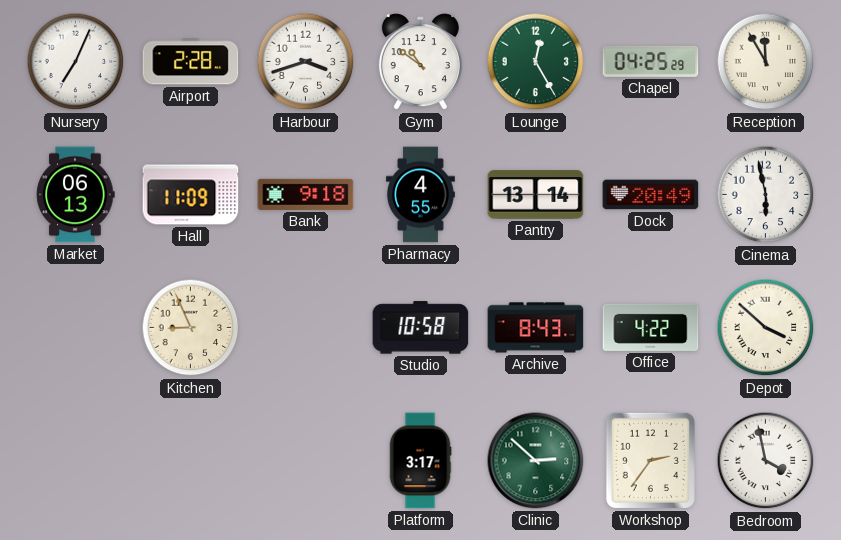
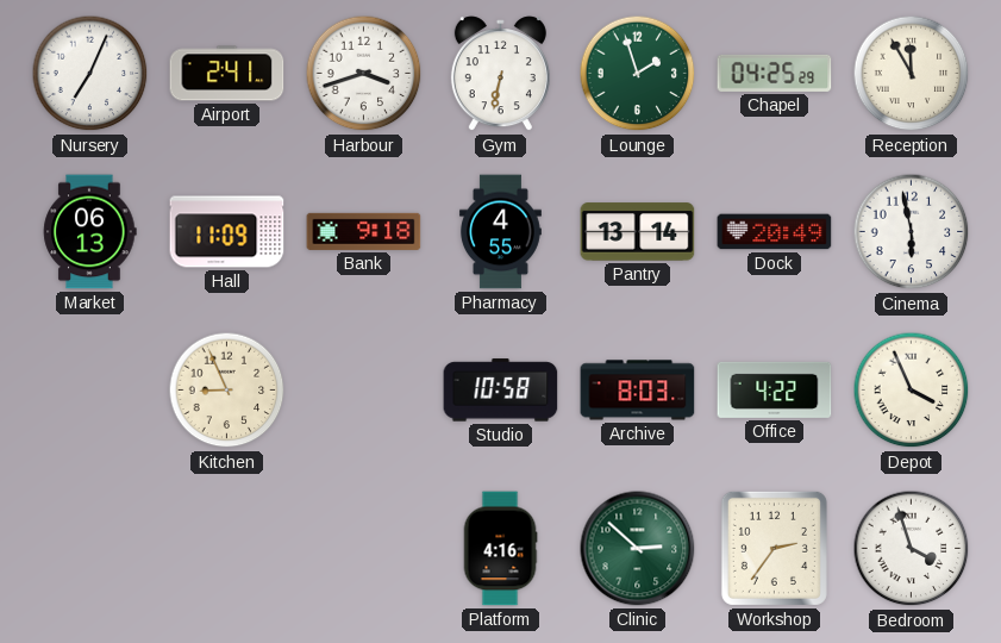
Airport: 2:28 -> 2:41 (227, 74)
Gym: 10:51 -> 6:32 (500, 74)
Lounge: 12:25 -> 1:57 (638, 74)
Archive: 8:43 -> 8:03 (638, 391)
Depot: 3:52 -> 3:56 (912, 391)
Platform: 3:17 -> 4:16 (500, 549)
Bedroom: 3:58 -> 3:57 (912, 549)
